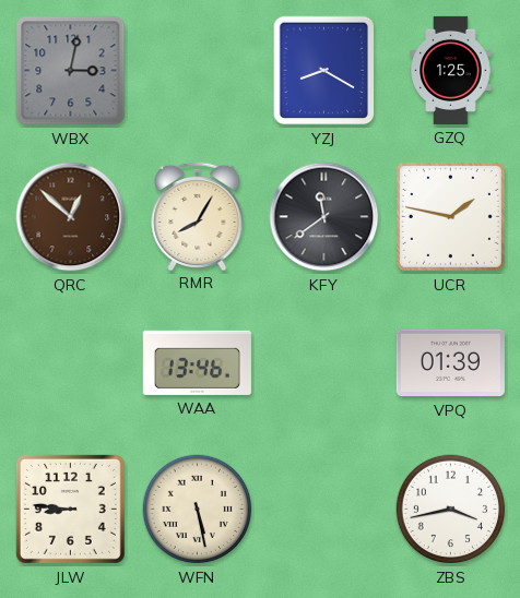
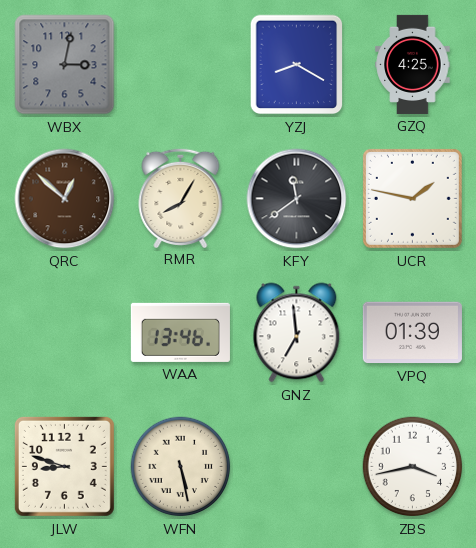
GZQ: 1:25 -> 4:25 (413, 64)
GNZ: none -> 6:59 (297, 333)
JLW: 8:46 -> 8:48 (64, 466)
